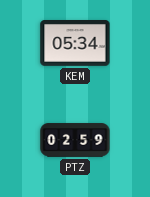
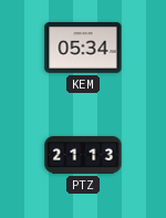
PTZ: 02:59 -> 21:13 (83, 155)
